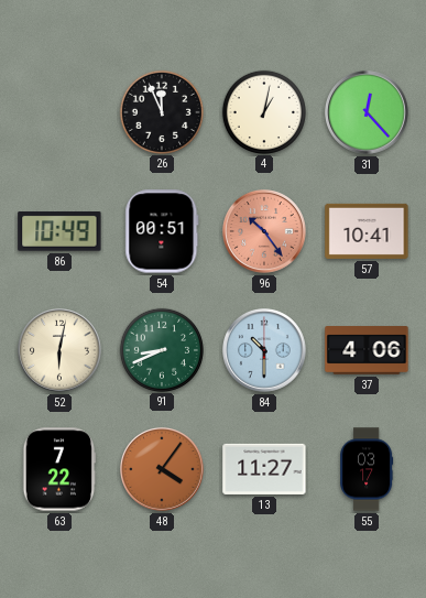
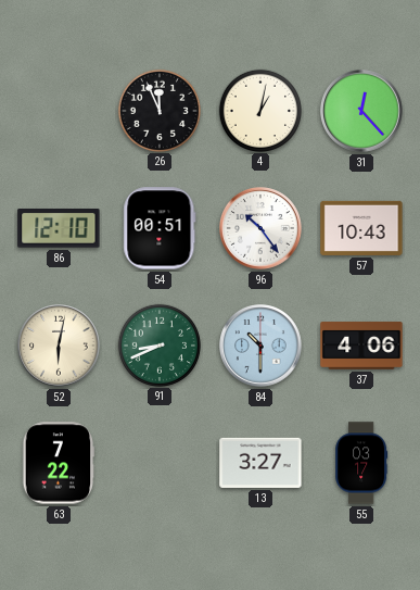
86: 10:49 -> 12:10 (59, 229)
96 dial: salmon -> white (262, 229)
57: 10:41 -> 10:43 (361, 228)
48: 4:06 -> none (163, 470)
13: 11:27 -> 3:27 (260, 463)
